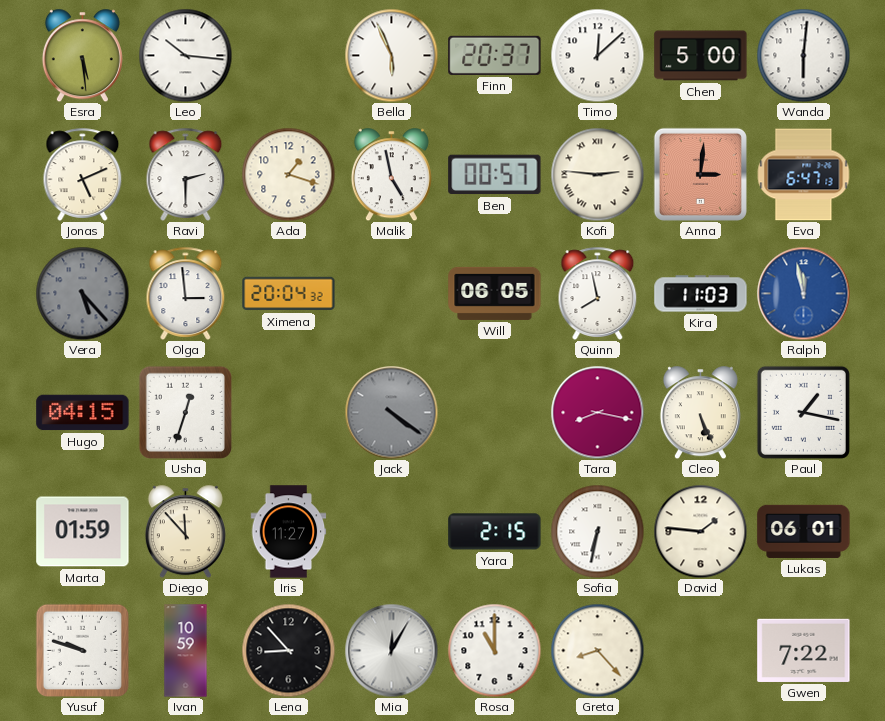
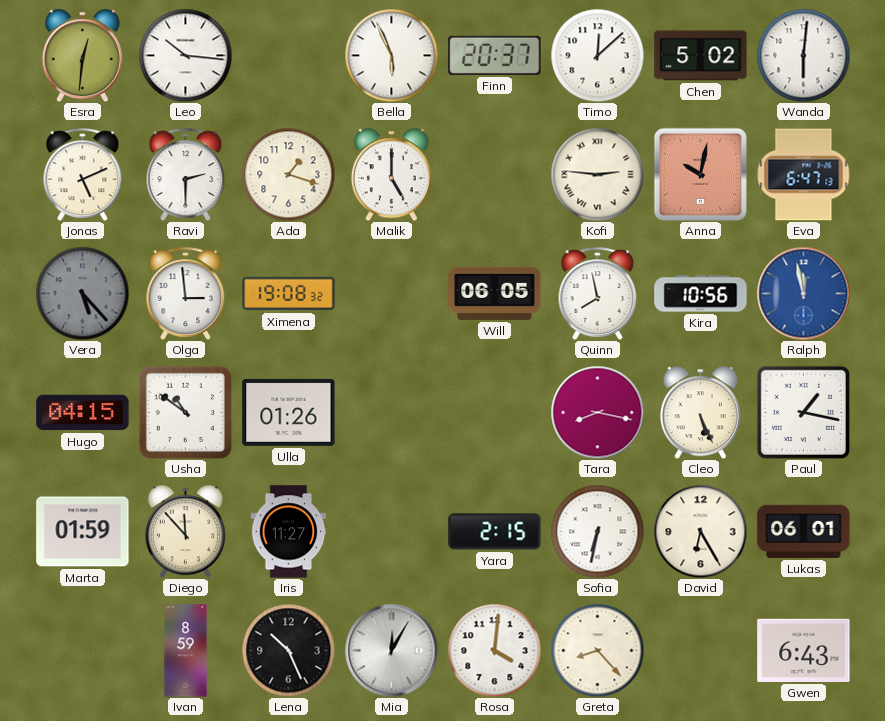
Esra: 5:29 -> 12:31 (82, 55)
Chen: 5:00 -> 5:02 (701, 56)
Malik: 4:58 -> 5:00 (391, 174)
Ben: 00:57 -> none (495, 175)
Anna: 3:01 -> 10:02 (700, 174)
Ximena: 20:04 -> 19:08 (289, 294)
Kira: 11:03 -> 10:56 (701, 294)
Usha: 12:33 -> 10:51 (185, 412)
Ulla: none -> 01:26 (289, 412)
Jack: 4:21 -> none (391, 412)
David: 1:46 -> 6:25 (700, 531)
Yusuf: 9:48 -> none (82, 650)
Ivan: 10:59 -> 8:59 (186, 651)
Lena: 8:53 -> 10:26 (288, 650)
Rosa: 11:00 -> 4:01 (494, 650)
Gwen: 7:22 -> 6:43 (804, 650)
